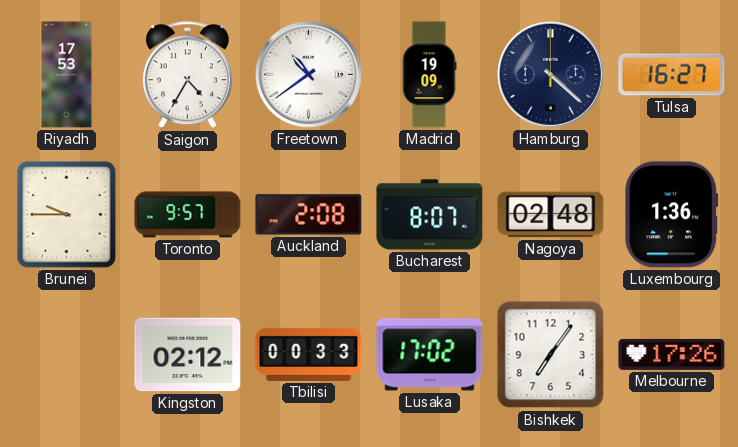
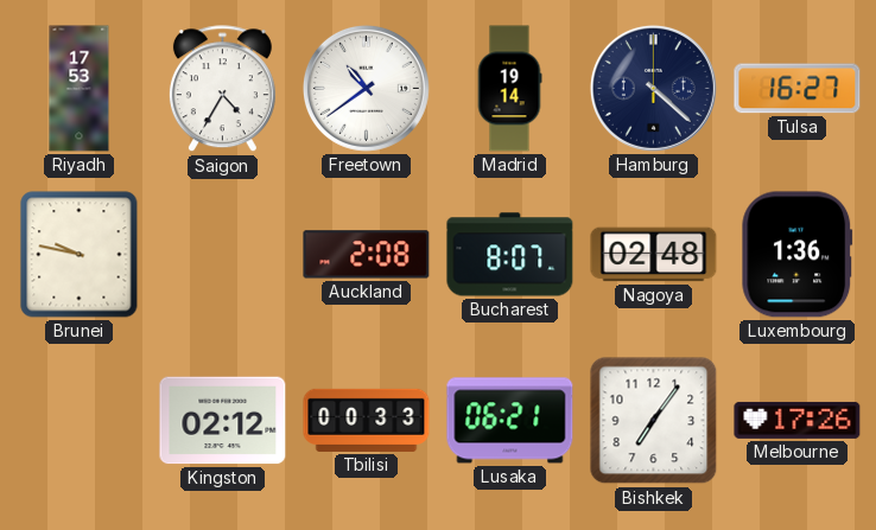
Madrid: 19:09 -> 19:14 (509, 89)
Brunei: 9:45 -> 9:47 (80, 255)
Toronto: 9:57 -> none (188, 215)
Lusaka: 17:02 -> 06:21 (510, 421)
